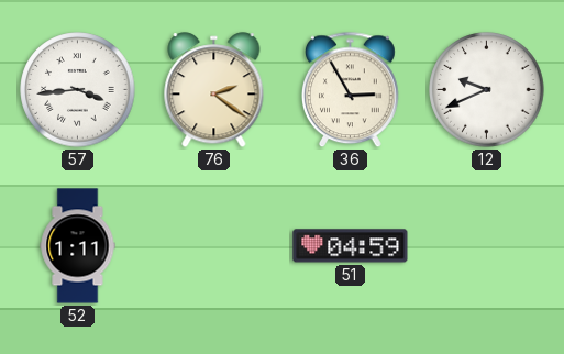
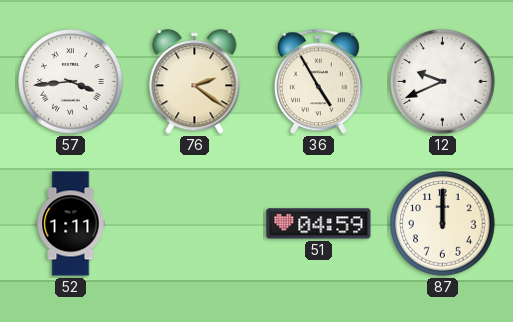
36: 2:55 -> 4:55 (319, 82)
87: none -> 12:00 (443, 224)
